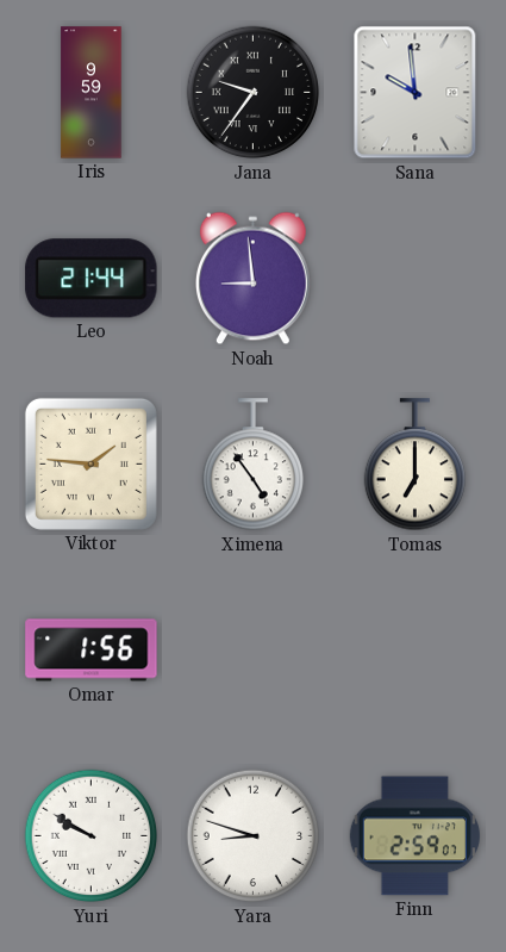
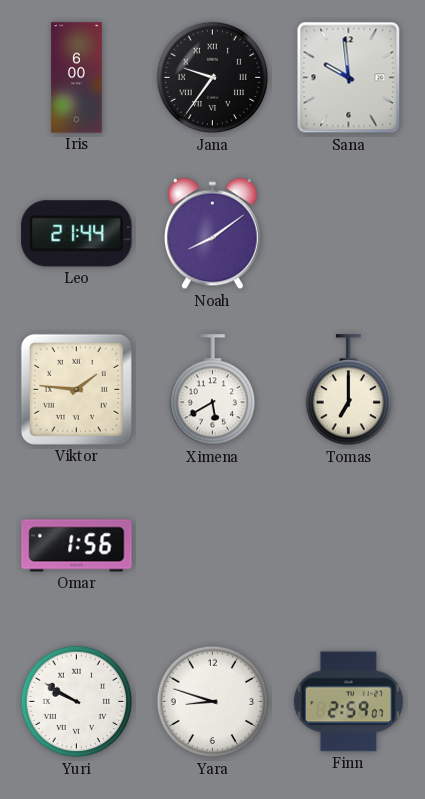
Iris: 9:59 -> 6:00 (77, 78)
Noah: 8:59 -> 8:09 (212, 234)
Ximena: 4:54 -> 5:40 (212, 390)
